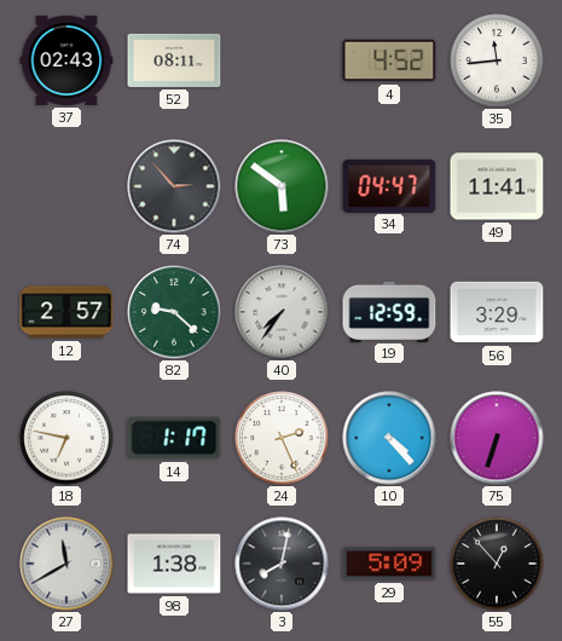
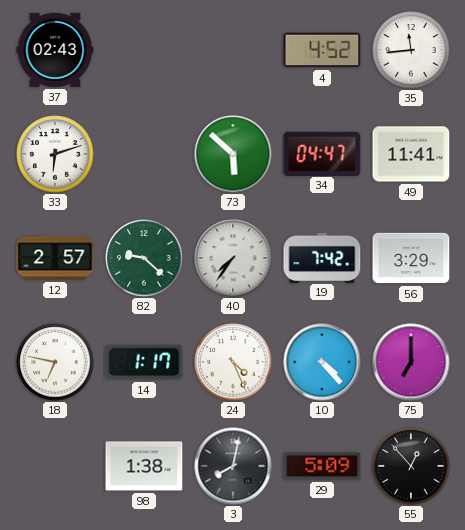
52: 08:11 -> none (174, 60)
33: none -> 6:12 (55, 154)
74: 2:53 -> none (174, 186)
73: 5:51 -> 5:52 (233, 154)
19: 12:59 -> 7:42 (322, 257)
24: 2:26 -> 4:26 (233, 362)
75: 6:33 -> 7:00 (411, 362)
27: 11:40 -> none (66, 564)
